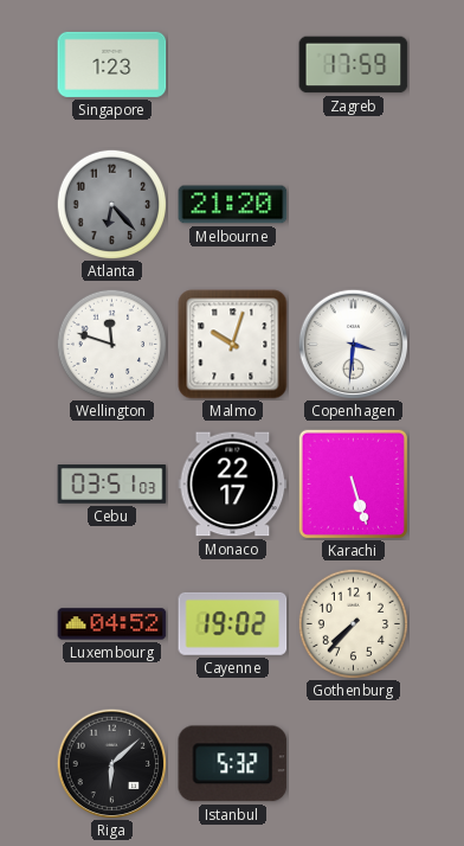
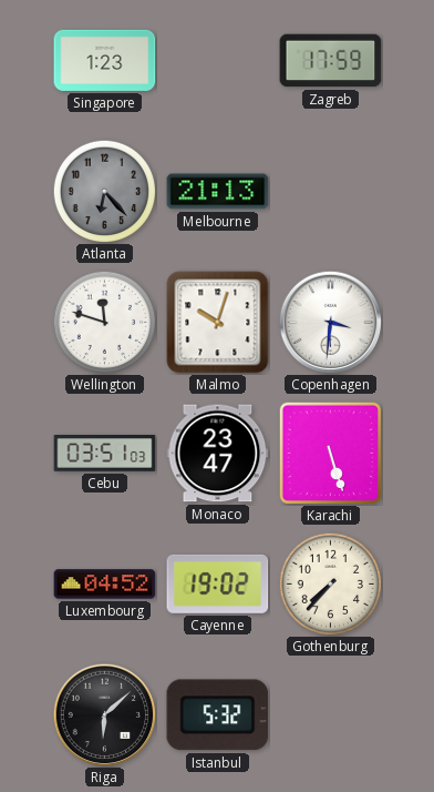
Melbourne: 21:20 -> 21:13 (218, 192)
Monaco: 22:17 -> 23:47 (218, 454)
